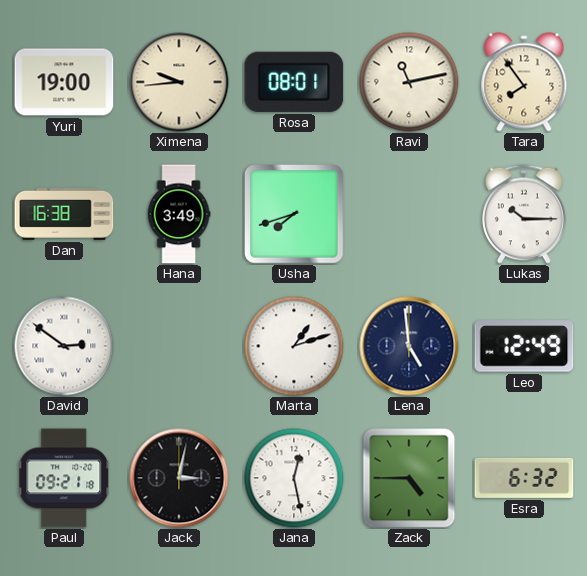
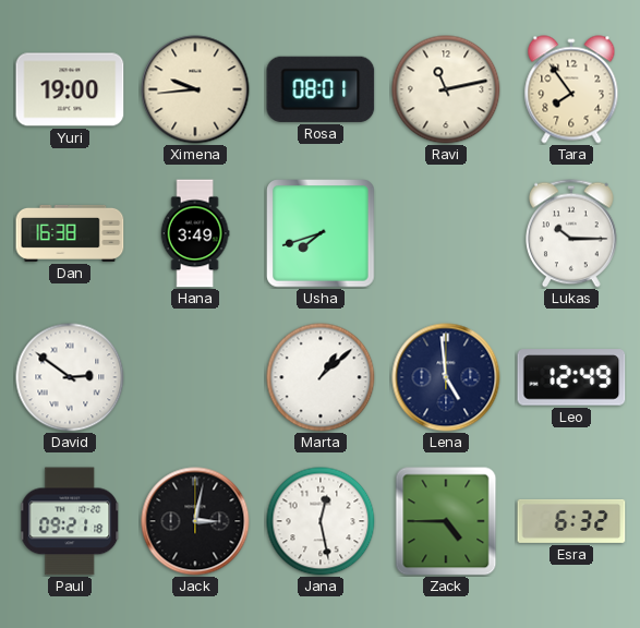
Marta: 1:12 -> 1:08 (321, 377)
